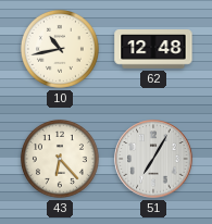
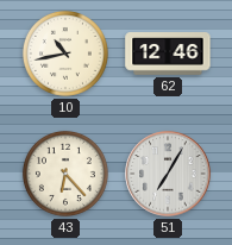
62: 12:48 -> 12:46 (168, 54)
